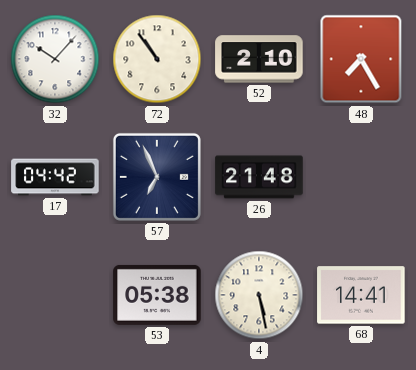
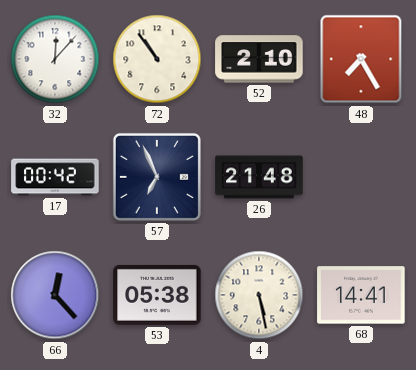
32: 10:07 -> 12:07 (55, 59)
17: 04:42 -> 00:42 (55, 177)
66: none -> 12:23 (55, 295)
